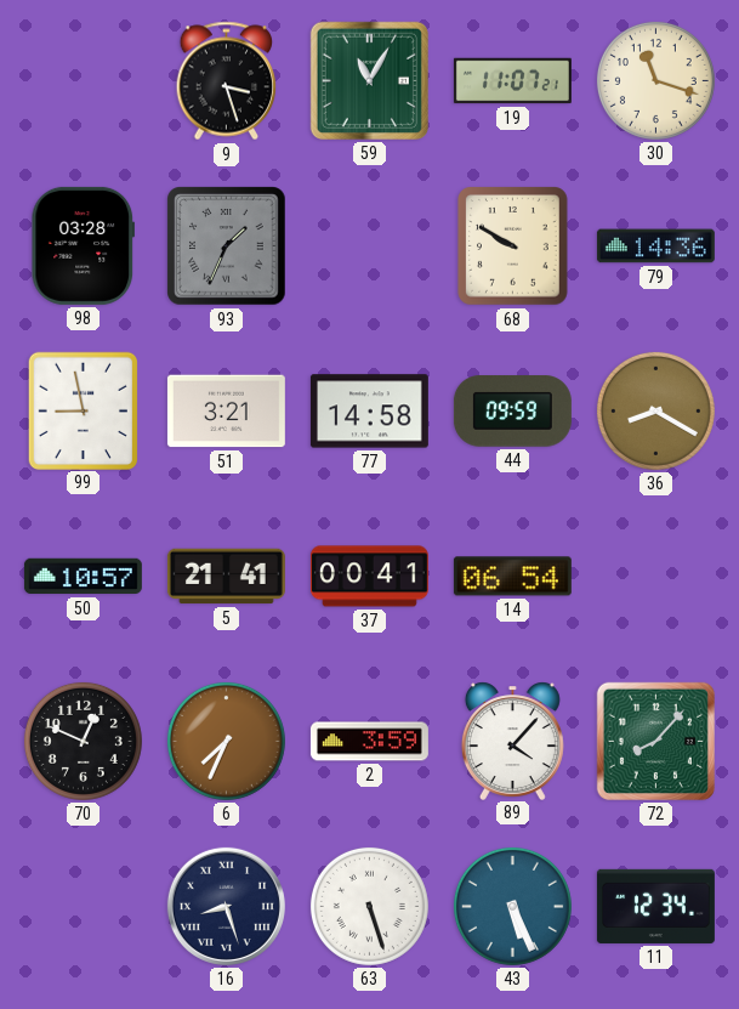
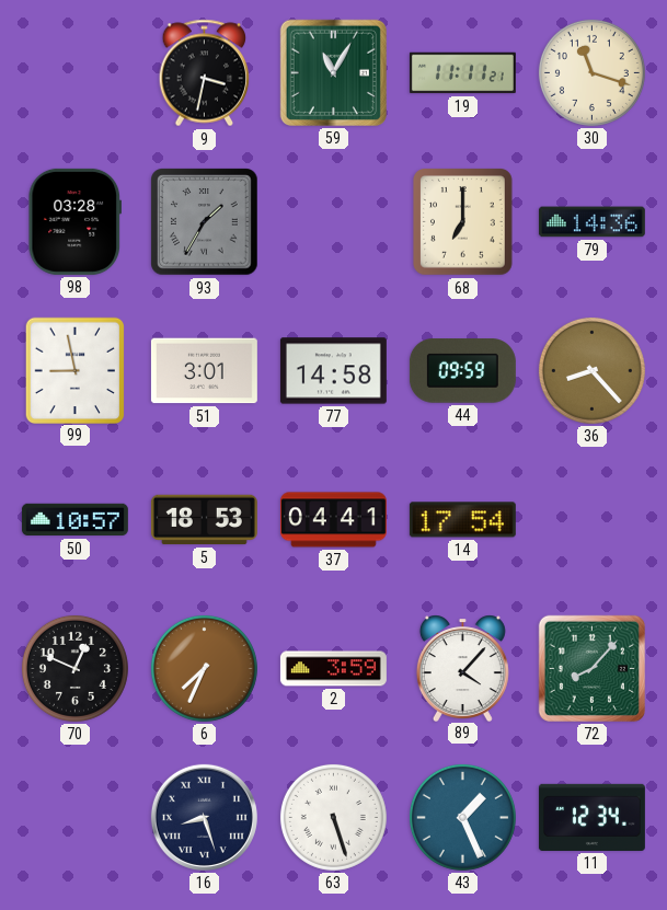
9: 3:27 -> 3:32 (205, 73)
19: 11:07 -> 11:11 (462, 73)
93: 1:34 -> 1:35 (205, 222)
68: 9:50 -> 7:00 (463, 222)
51: 3:21 -> 3:01 (204, 371)
36: 8:20 -> 8:23 (591, 370)
5: 21:41 -> 18:53 (204, 520)
37: 00:41 -> 04:41 (333, 520)
14: 06:54 -> 17:54 (462, 520)
43: 5:26 -> 1:26 (462, 817)
